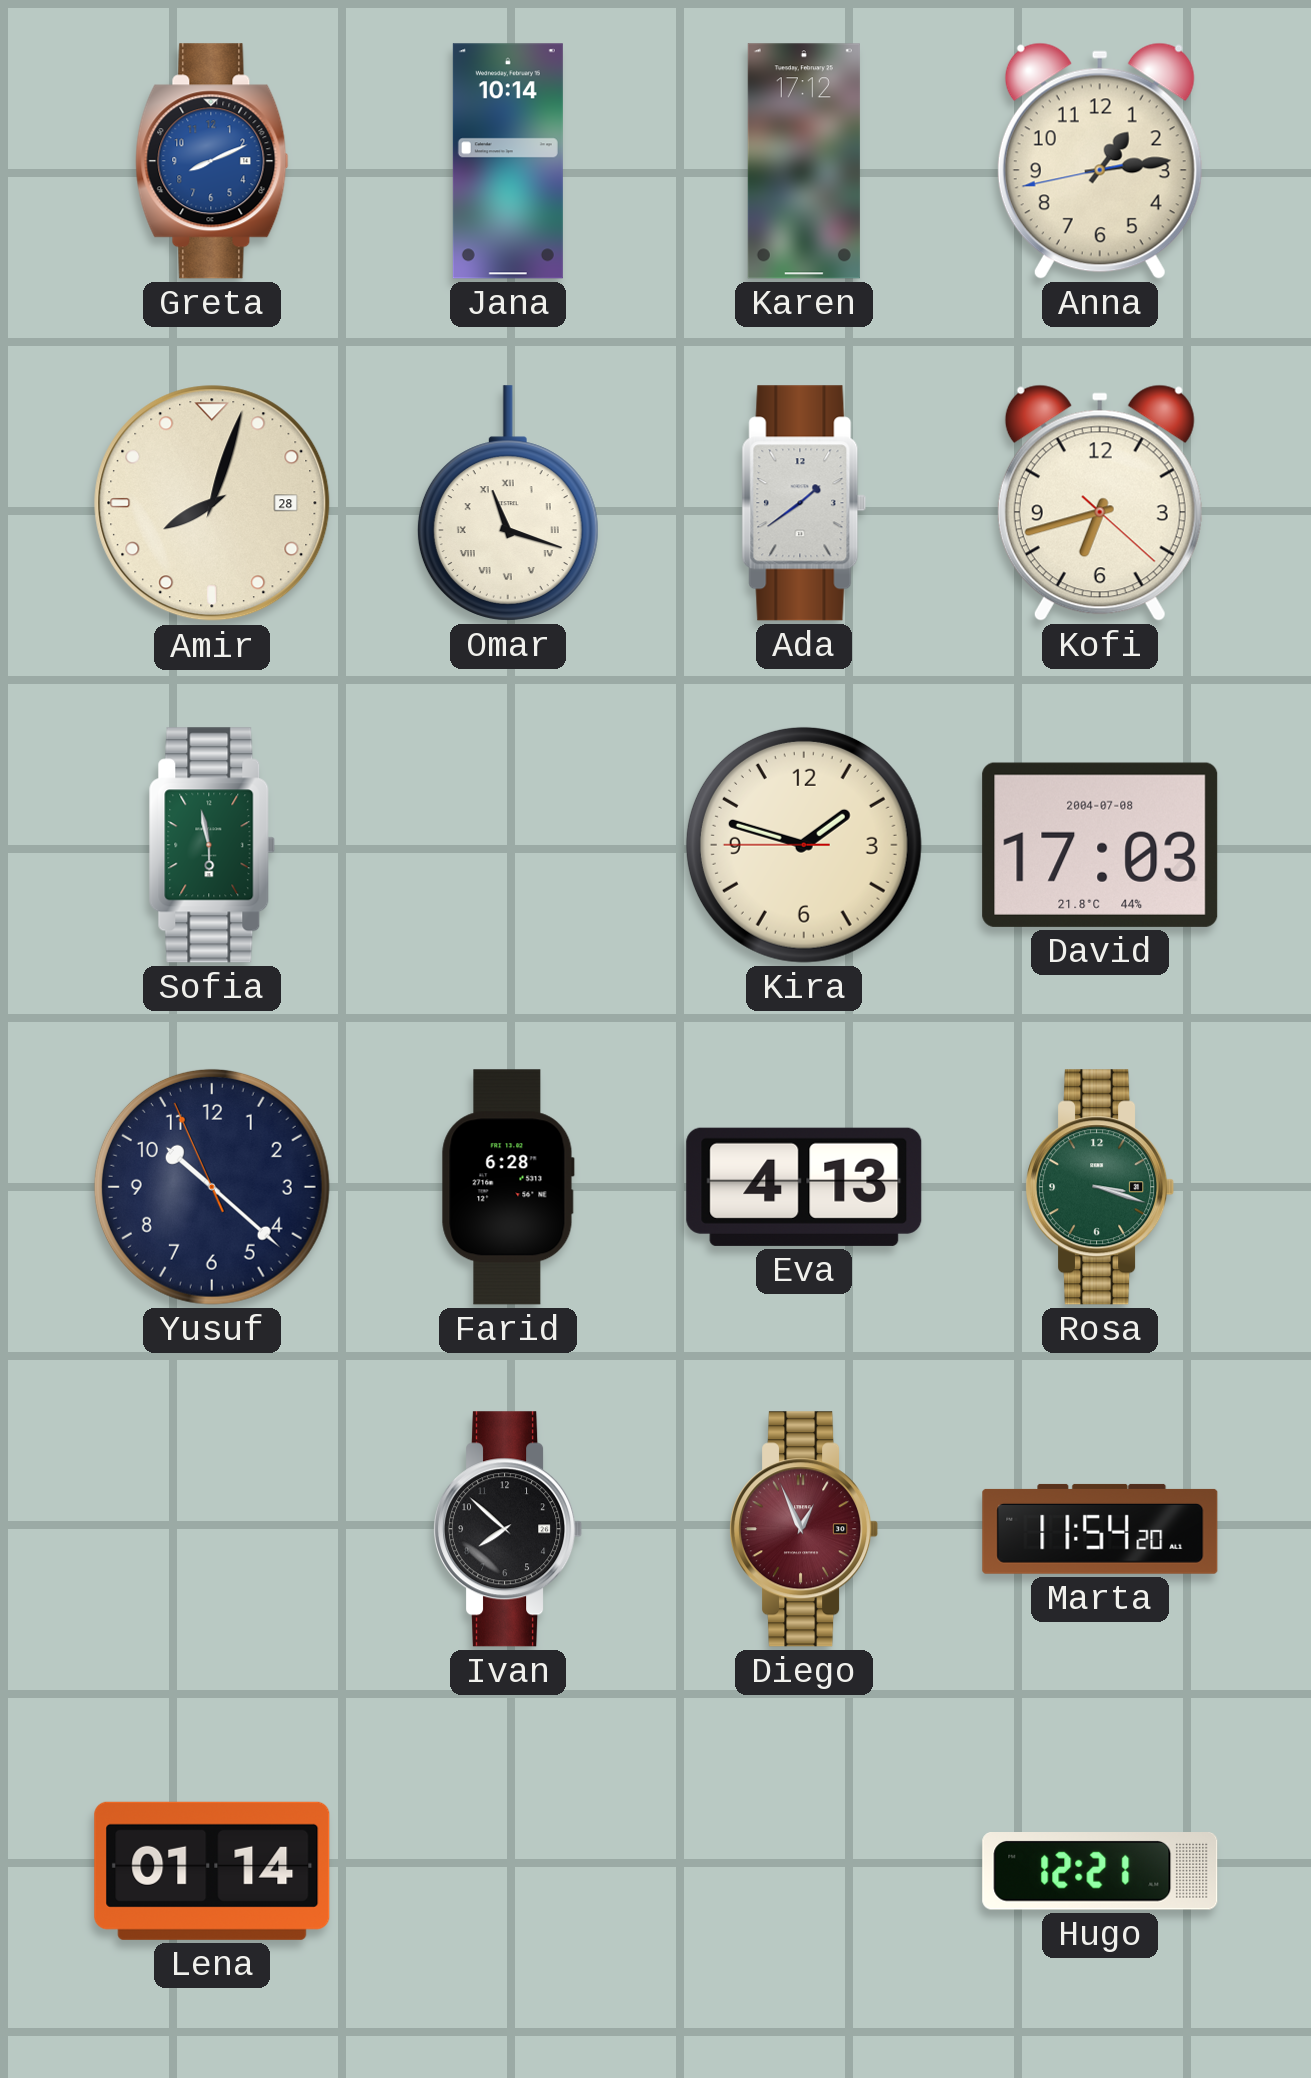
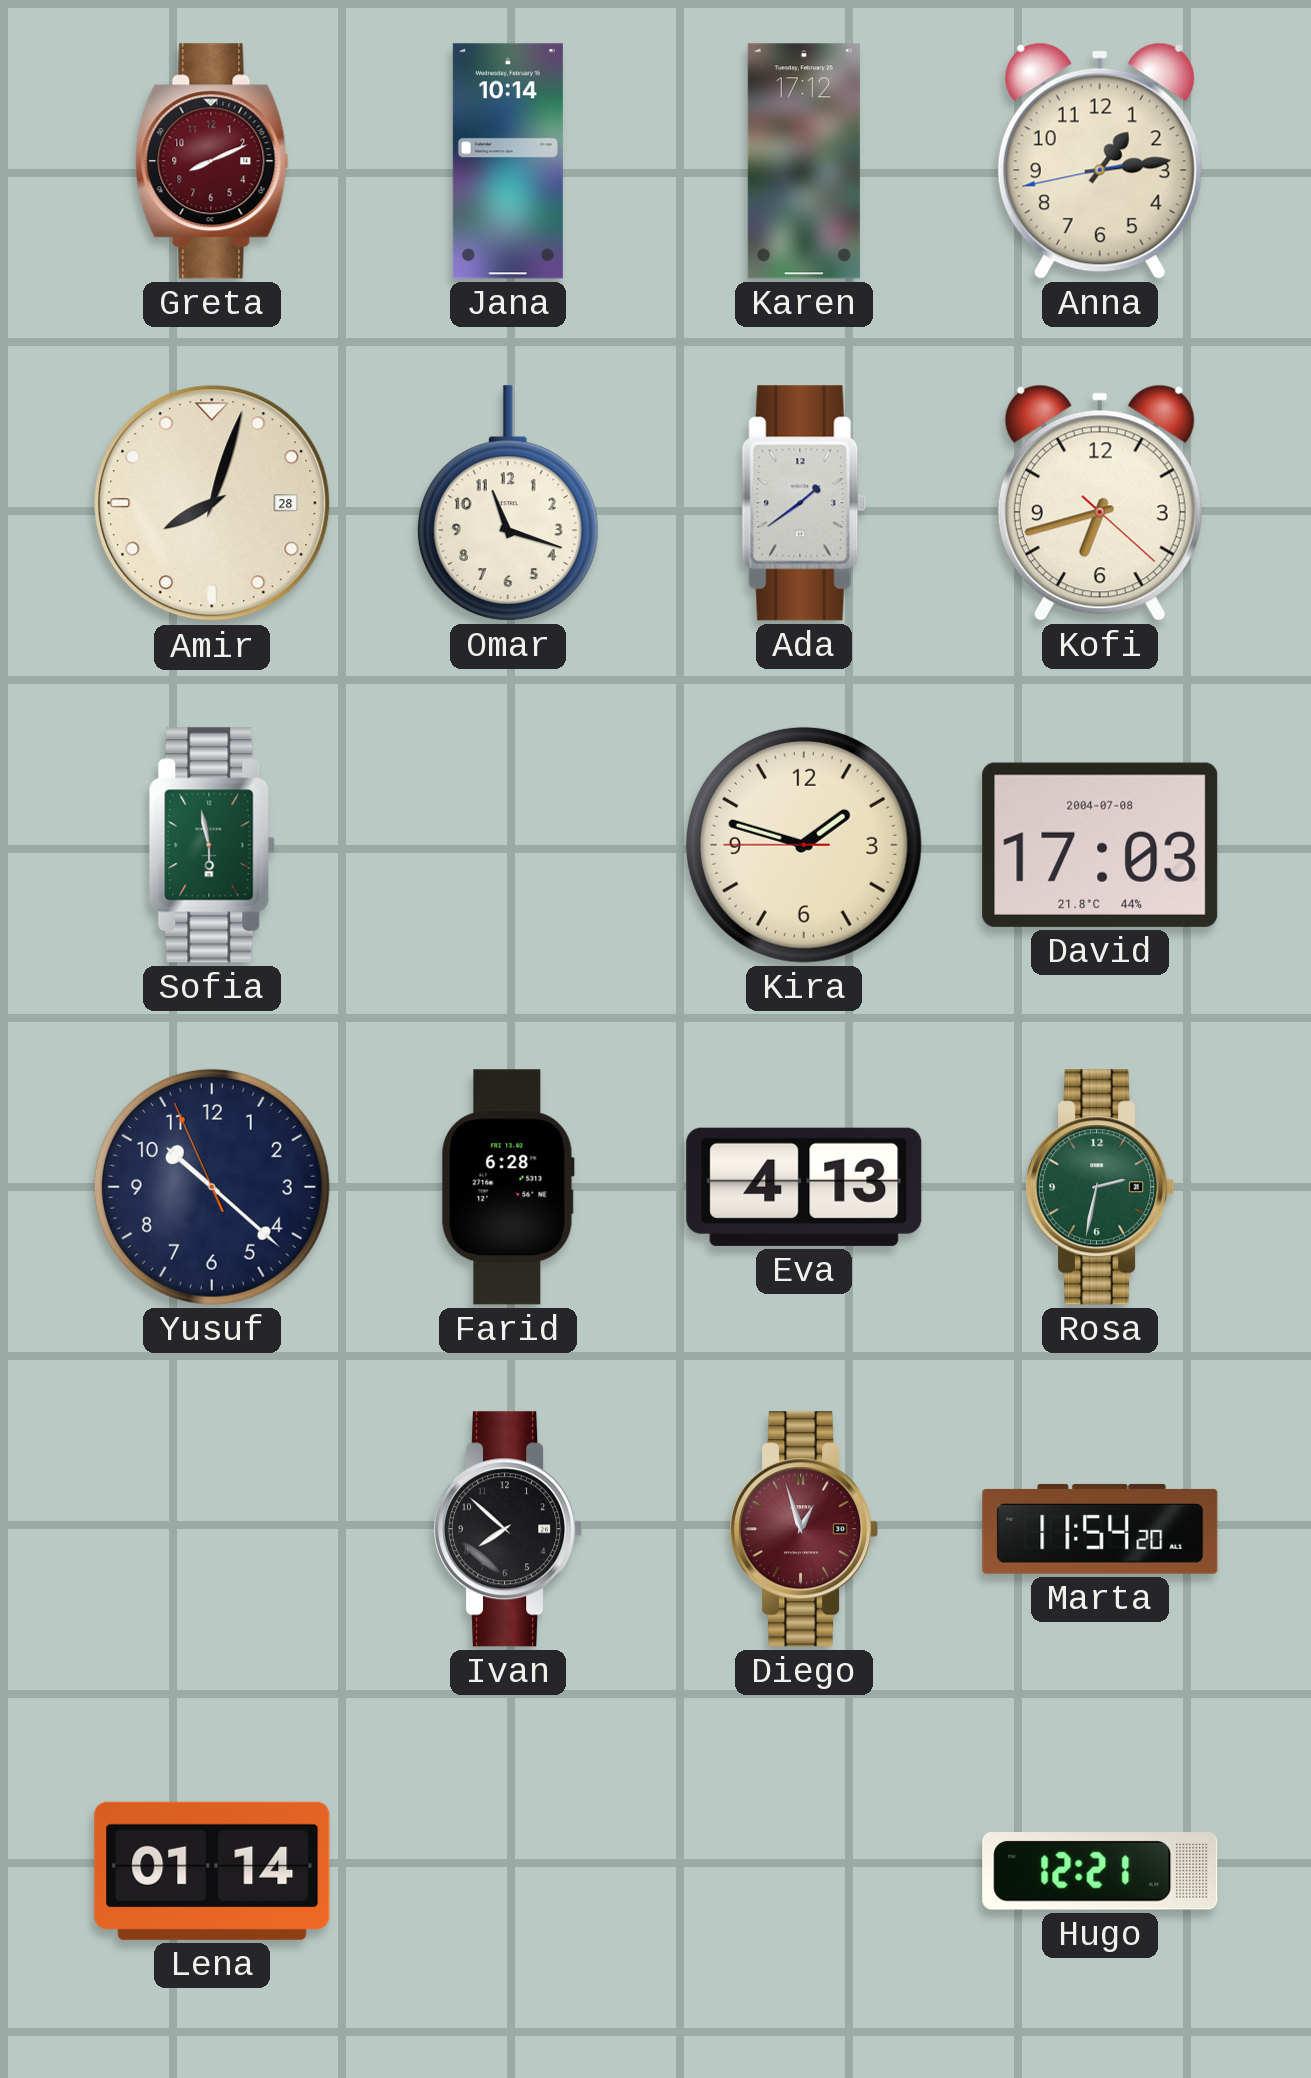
Greta dial: blue -> burgundy (212, 161)
Omar numerals: Roman -> Arabic (508, 503)
Rosa: 3:18 -> 2:32 (1100, 1187)
Diego: 12:56 -> 12:57 (804, 1529)
